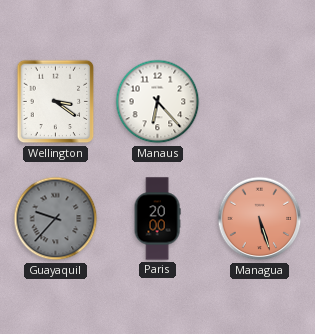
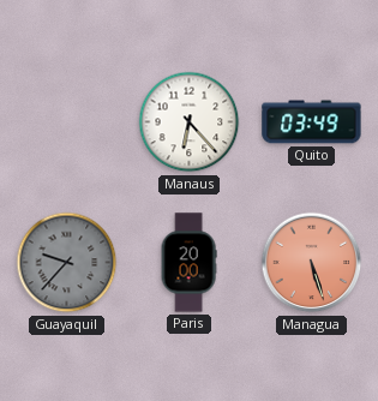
Wellington: 3:21 -> none (56, 102)
Quito: none -> 03:49 (312, 122)
